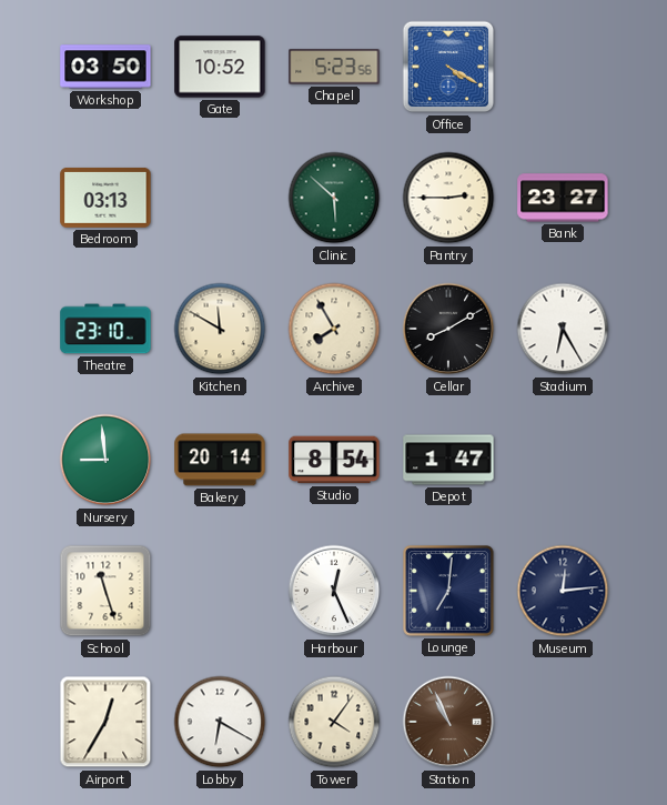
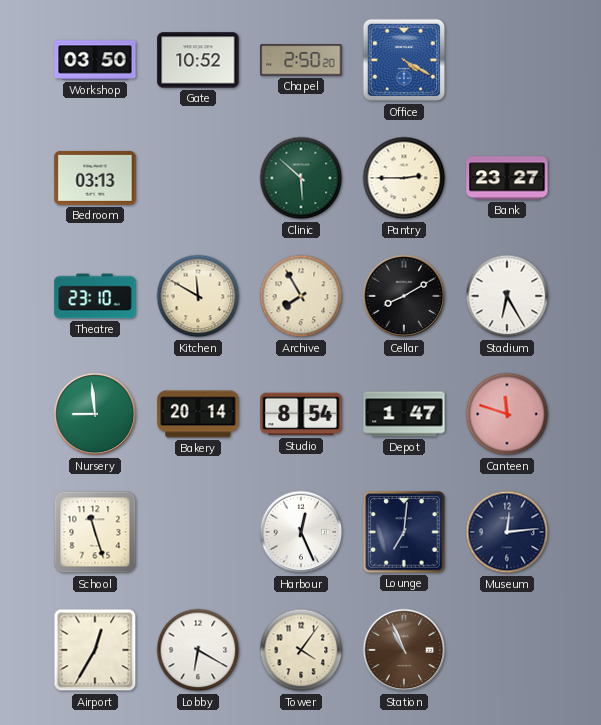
Chapel: 5:23 -> 2:50 (301, 60)
Canteen: none -> 11:48 (507, 414)
